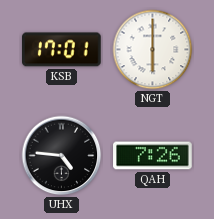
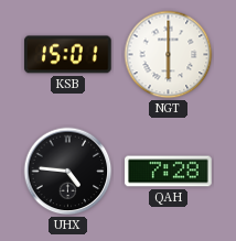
KSB: 17:01 -> 15:01 (68, 55)
QAH: 7:26 -> 7:28 (169, 172)
